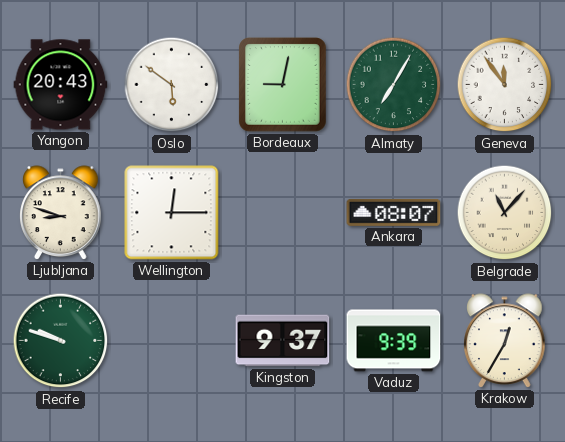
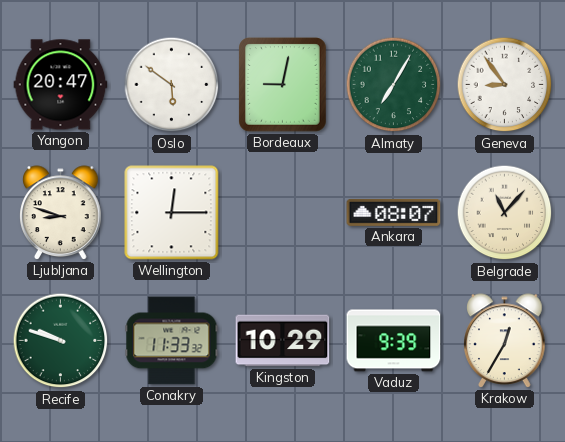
Yangon: 20:43 -> 20:47 (61, 85)
Geneva: 11:54 -> 8:54 (505, 85)
Conakry: none -> 11:33 (172, 341)
Kingston: 9:37 -> 10:29 (283, 341)
